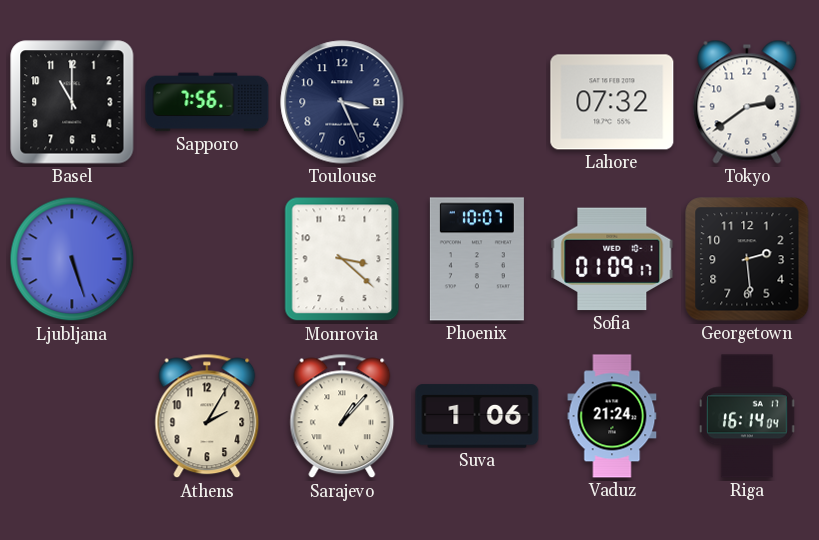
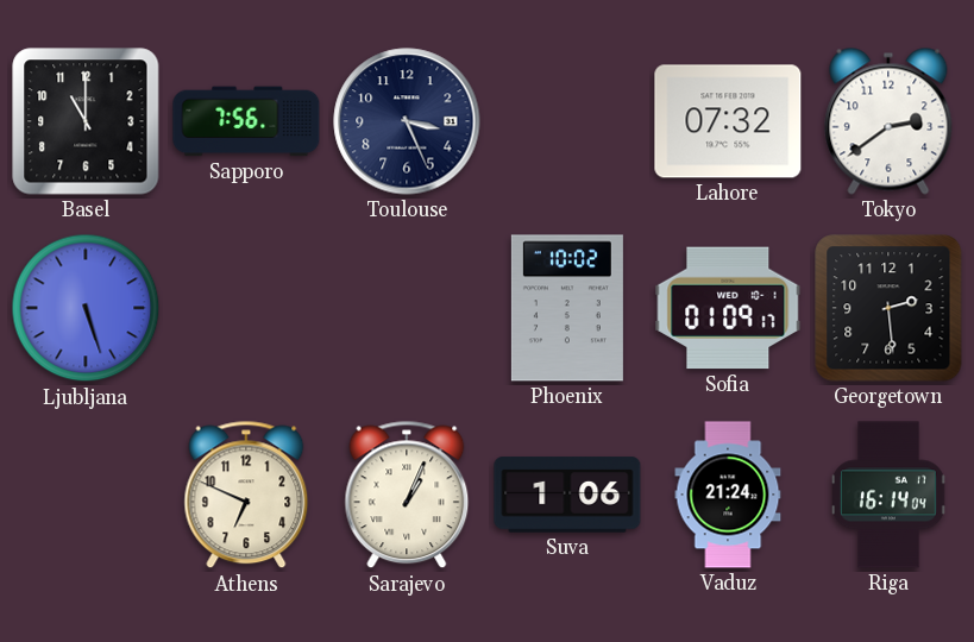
Monrovia: 3:22 -> none (342, 259)
Phoenix: 10:07 -> 10:02 (567, 308)
Athens: 2:05 -> 6:49 (246, 495)
Sarajevo: 1:07 -> 1:04 (407, 495)
